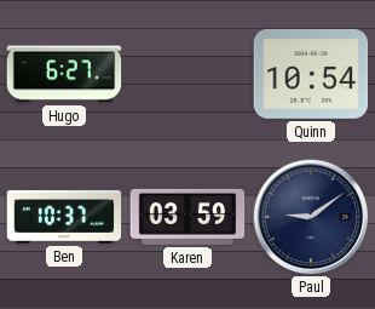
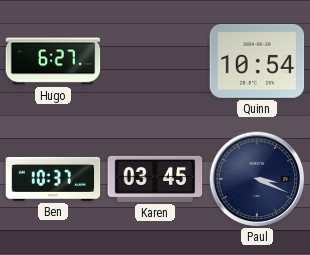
Karen: 03:59 -> 03:45 (155, 179)
Paul: 9:09 -> 3:19 (257, 179)
